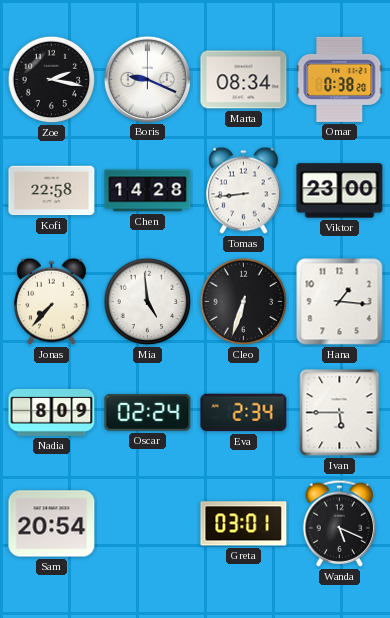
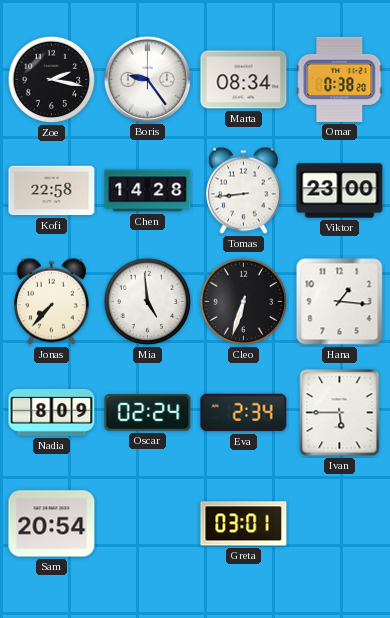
Boris: 9:19 -> 9:24 (147, 79)
Wanda: 5:19 -> none (340, 523)
